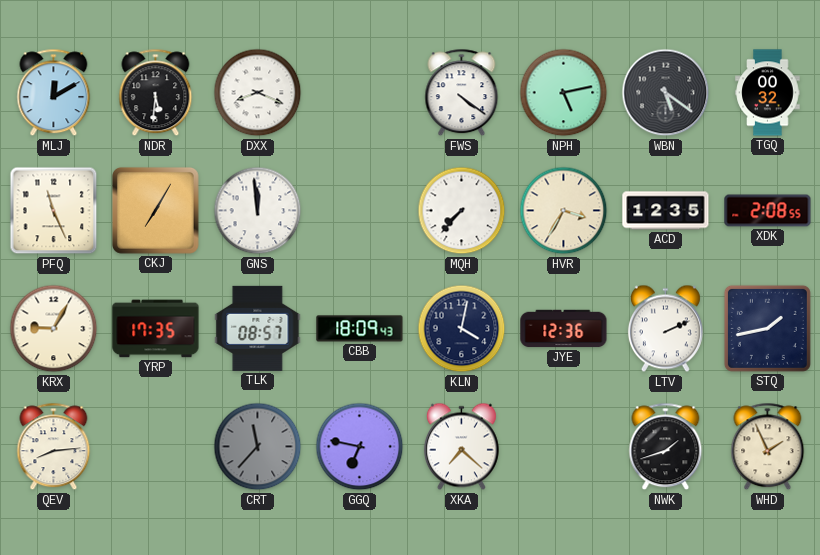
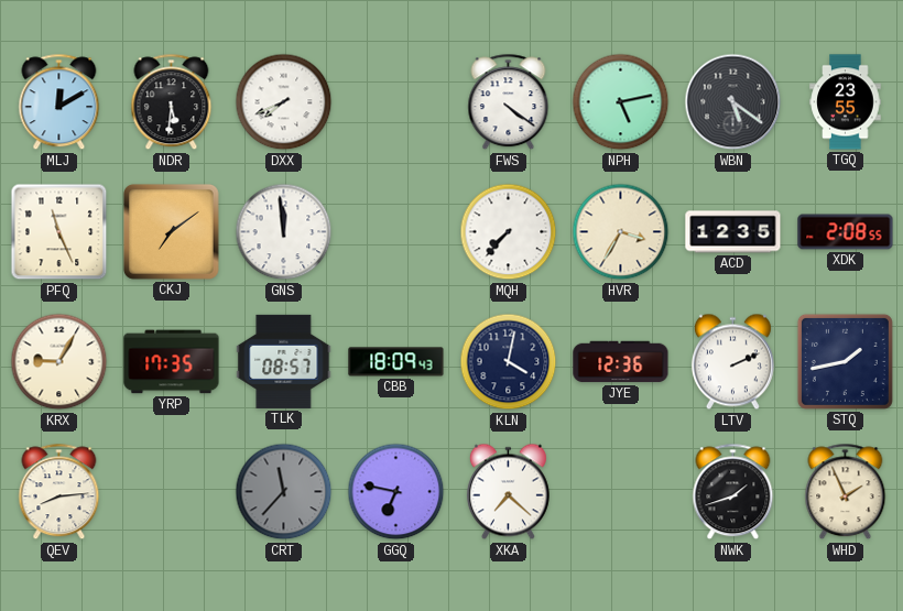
DXX: 8:19 -> 7:41 (284, 102)
TGQ: 00:32 -> 23:55 (846, 102)
CKJ: 7:05 -> 7:09 (171, 231)
